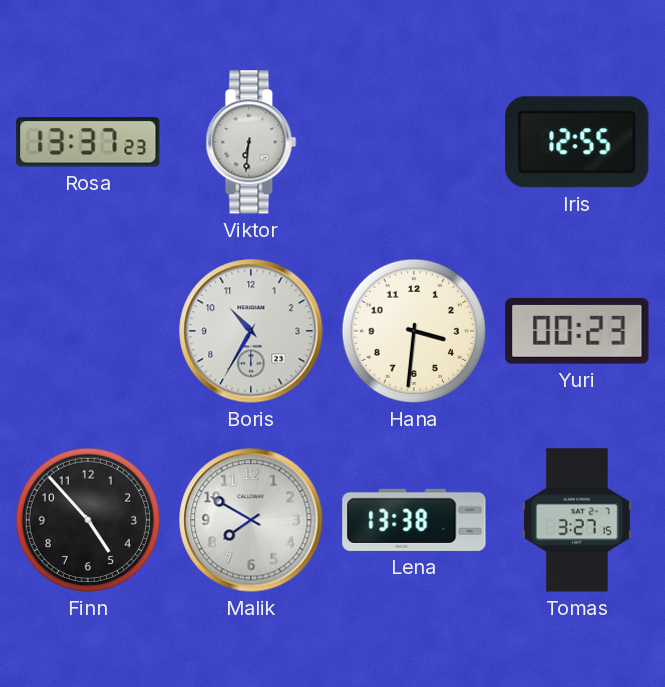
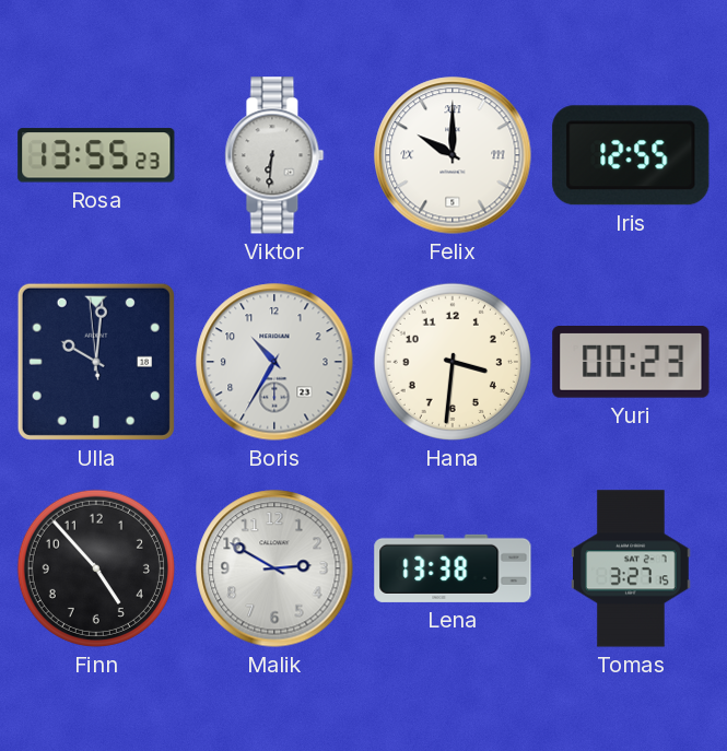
Rosa: 13:37 -> 13:55 (96, 155)
Felix: none -> 10:00 (453, 155)
Ulla: none -> 10:00 (96, 362)
Malik: 7:50 -> 2:50 (274, 568)
